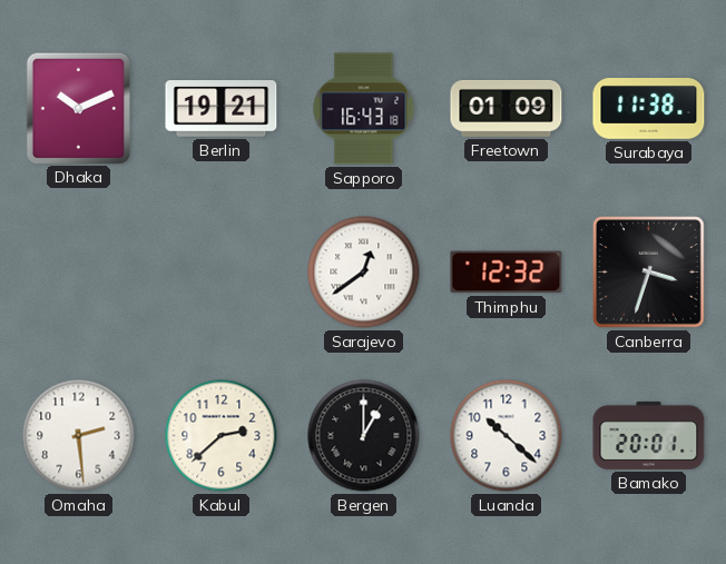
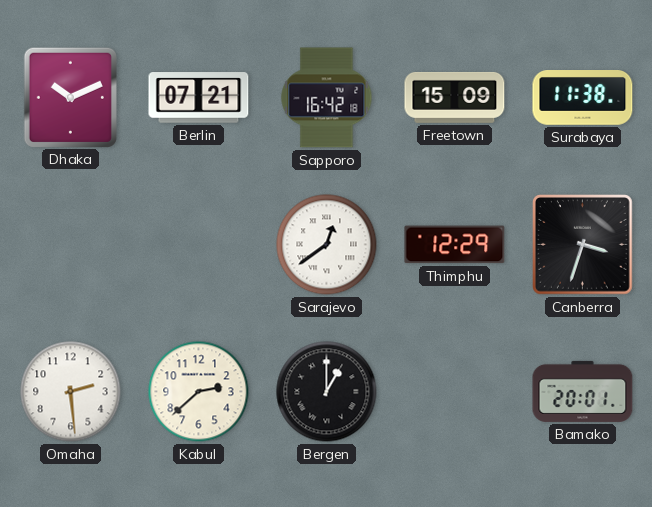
Berlin: 19:21 -> 07:21 (199, 98)
Sapporo: 16:43 -> 16:42 (327, 98)
Freetown: 01:09 -> 15:09 (455, 97)
Thimphu: 12:32 -> 12:29 (455, 245)
Luanda: 10:22 -> none (507, 436)
